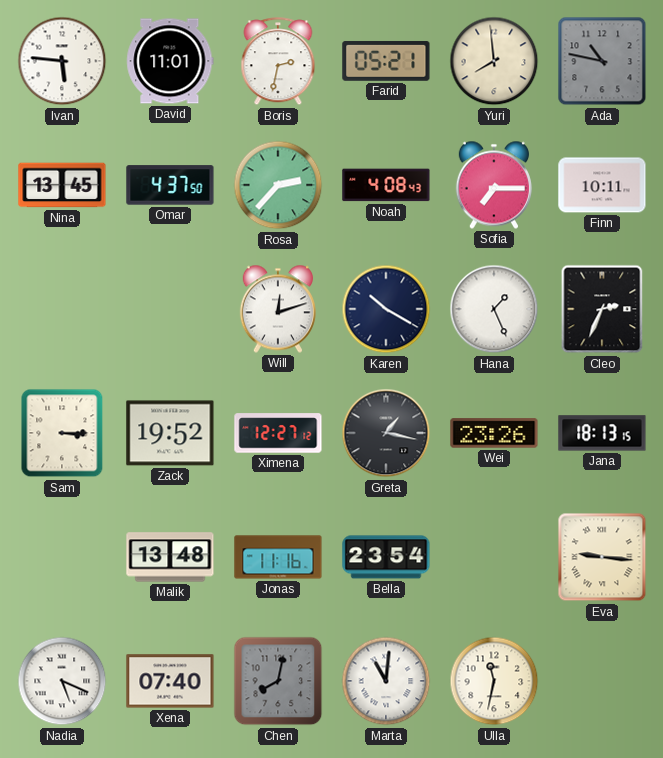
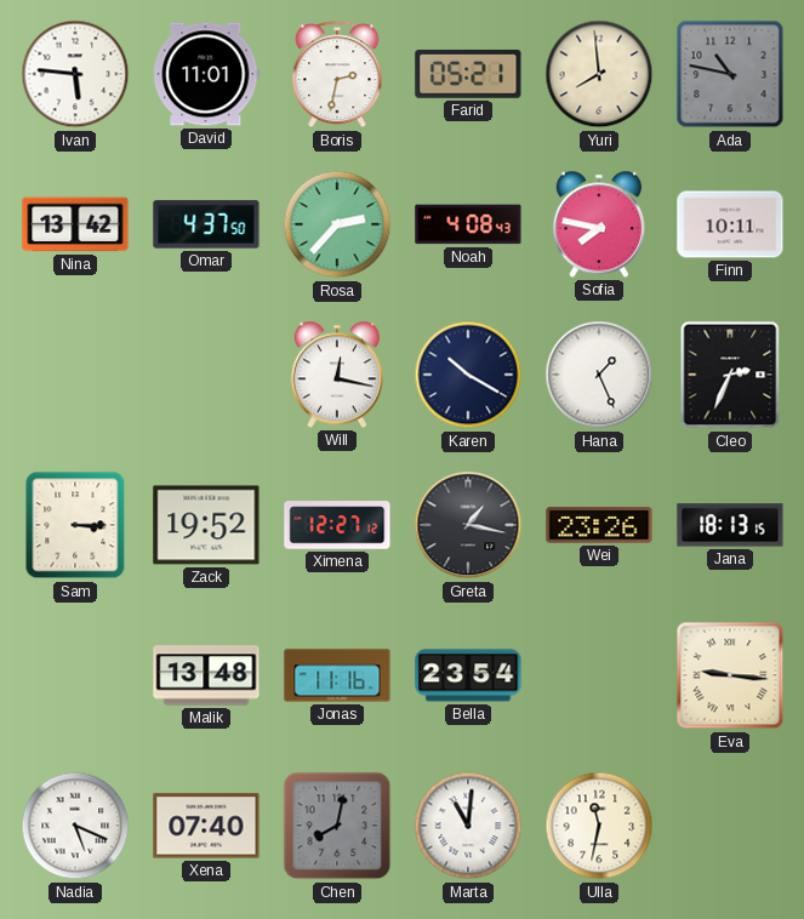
Nina: 13:45 -> 13:42 (75, 224)
Sofia: 7:15 -> 7:47 (599, 224)
Will: 12:12 -> 12:17 (337, 375)
